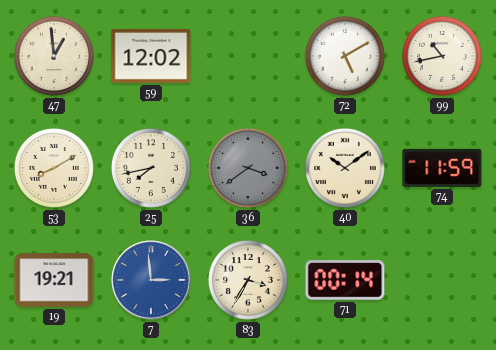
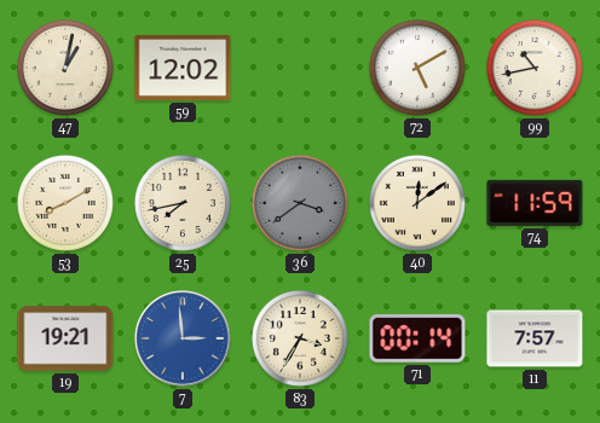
47: 12:59 -> 1:02 (65, 68)
40: 10:09 -> 12:09 (417, 203)
11: none -> 7:57 (535, 338)
